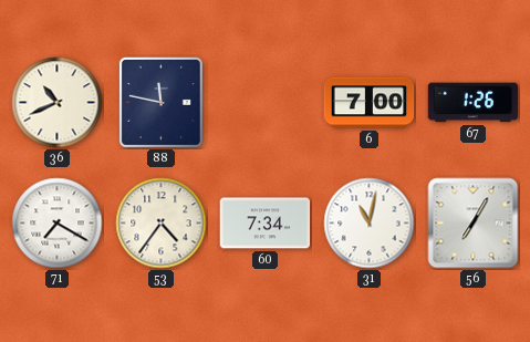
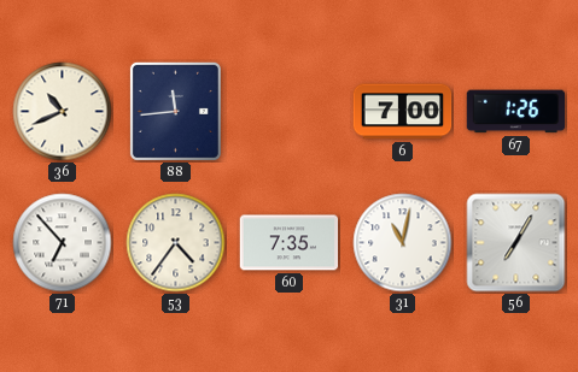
88: 11:47 -> 11:44 (175, 111)
71: 7:20 -> 6:53 (63, 243)
60: 7:34 -> 7:35 (290, 243)
